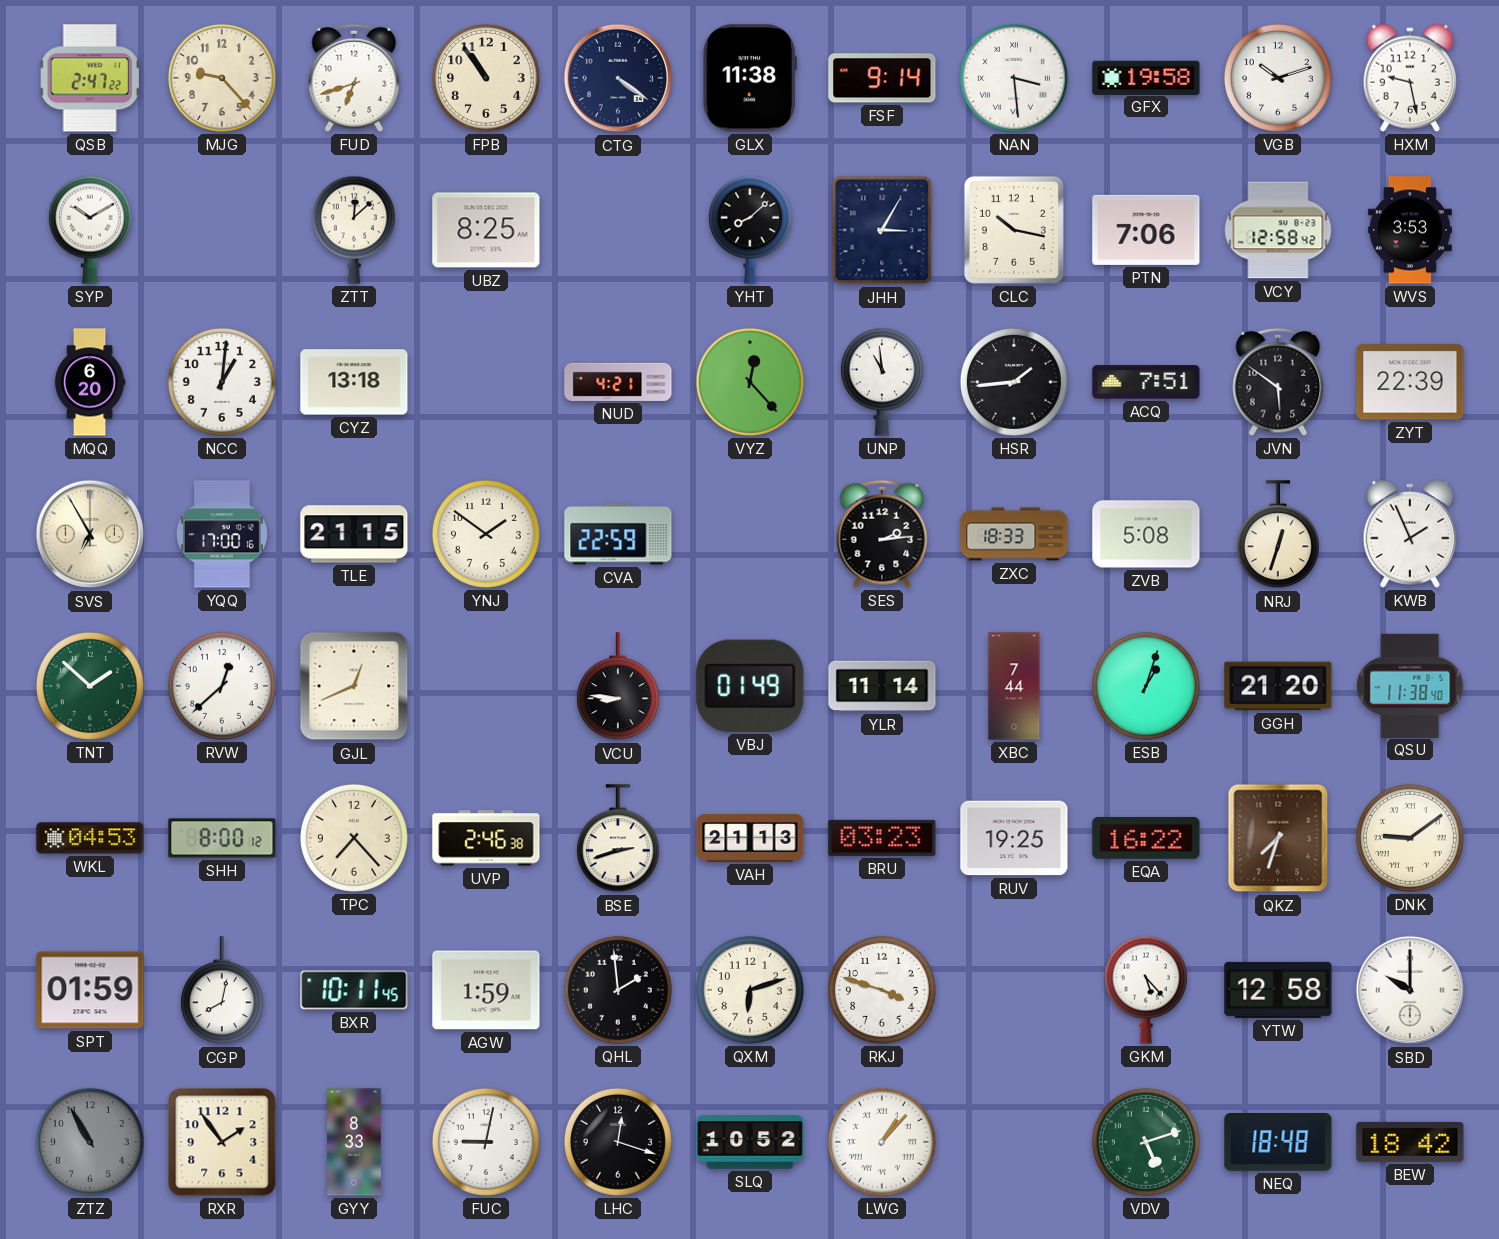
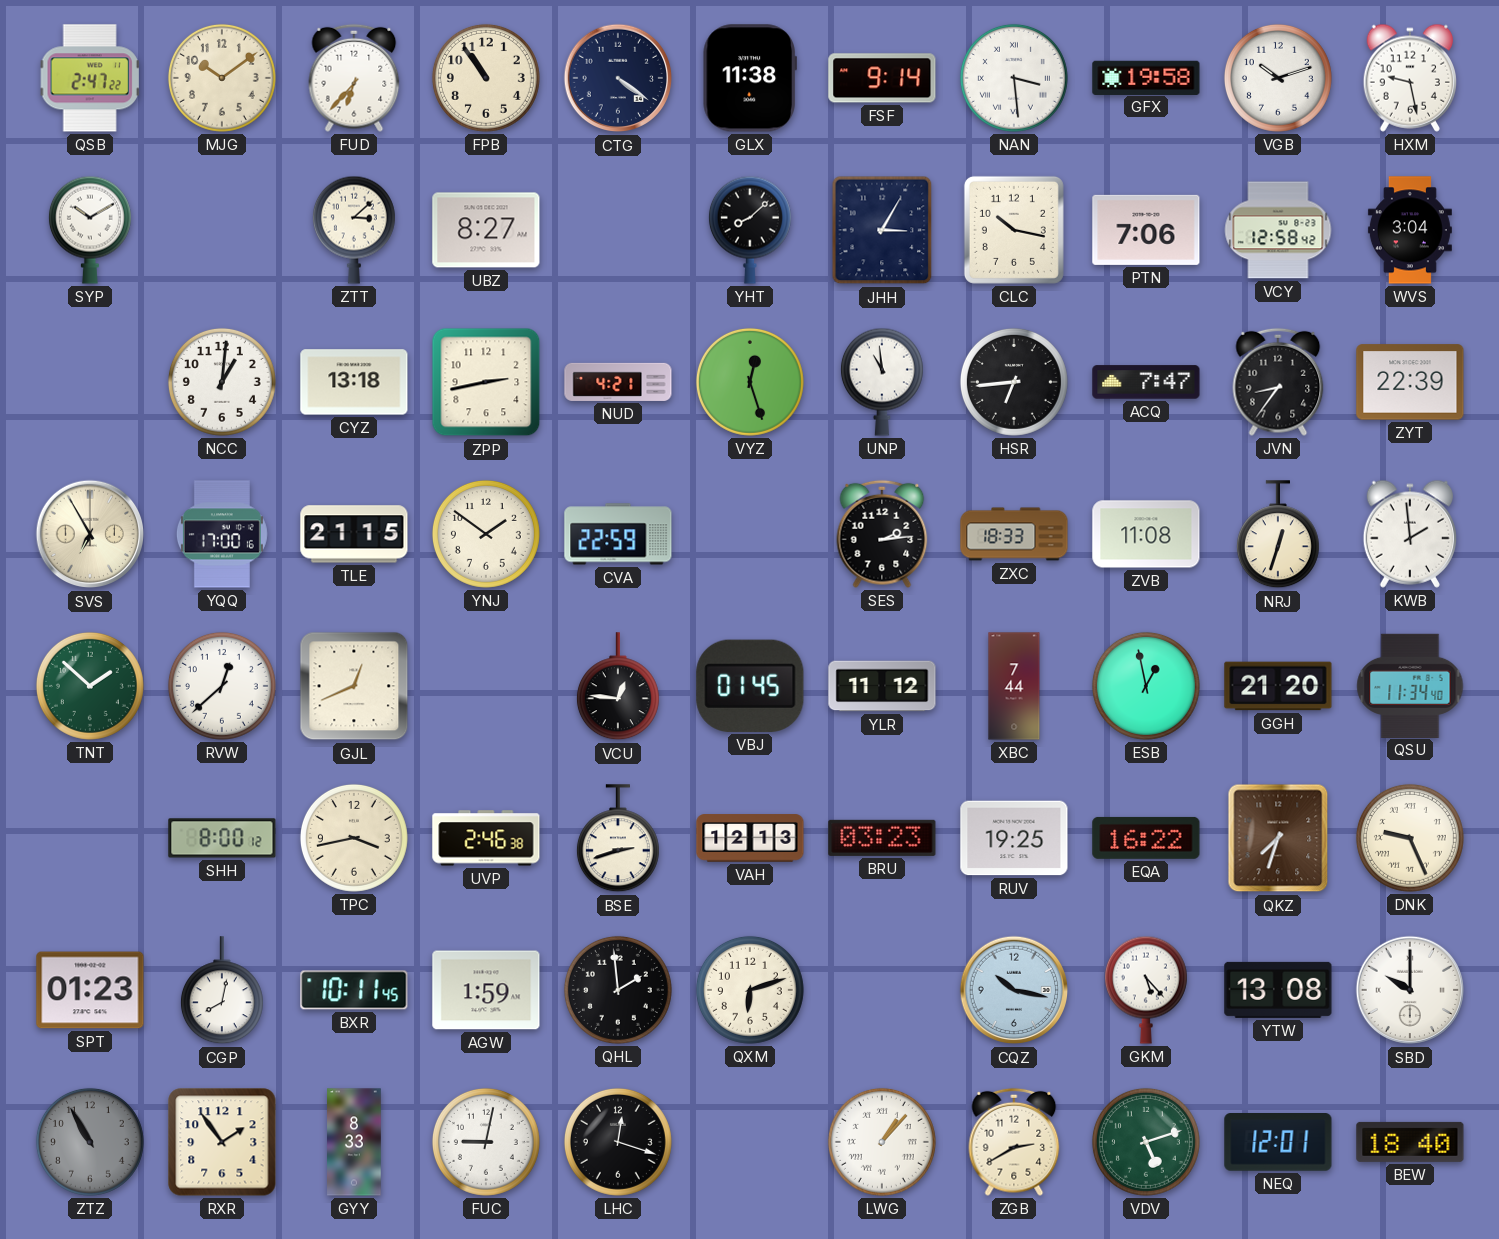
MJG: 9:23 -> 10:09 (222, 78)
FUD: 6:42 -> 6:37 (354, 78)
ZTT: 12:08 -> 3:08 (354, 230)
UBZ: 8:25 -> 8:27 (486, 230)
WVS: 3:53 -> 3:04 (1410, 230)
MQQ: 6:20 -> none (90, 382)
ZPP: none -> 2:43 (486, 382)
VYZ: 12:23 -> 12:27 (750, 382)
HSR: 1:44 -> 6:44 (1014, 382)
ACQ: 7:51 -> 7:47 (1146, 382)
JVN: 5:51 -> 8:36 (1278, 382)
ZVB: 5:08 -> 11:08 (1146, 534)
KWB: 1:56 -> 1:59 (1409, 534)
VCU: 8:46 -> 12:46 (618, 687)
VBJ: 01:49 -> 01:45 (750, 686)
YLR: 11:14 -> 11:12 (882, 686)
ESB: 1:03 -> 12:58 (1146, 686)
QSU: 11:38 -> 11:34 (1410, 685)
WKL: 04:53 -> none (90, 838)
TPC: 7:23 -> 3:43 (354, 838)
VAH: 21:13 -> 12:13 (750, 838)
DNK: 9:09 -> 9:26 (1410, 838)
SPT: 01:59 -> 01:23 (90, 990)
RKJ: 3:48 -> none (882, 990)
CQZ: none -> 10:17 (1014, 990)
YTW: 12:58 -> 13:08 (1278, 990)
SLQ: 10:52 -> none (750, 1142)
ZGB: none -> 2:40 (1014, 1142)
NEQ: 18:48 -> 12:01 (1278, 1142)
BEW: 18:42 -> 18:40 (1410, 1142)
